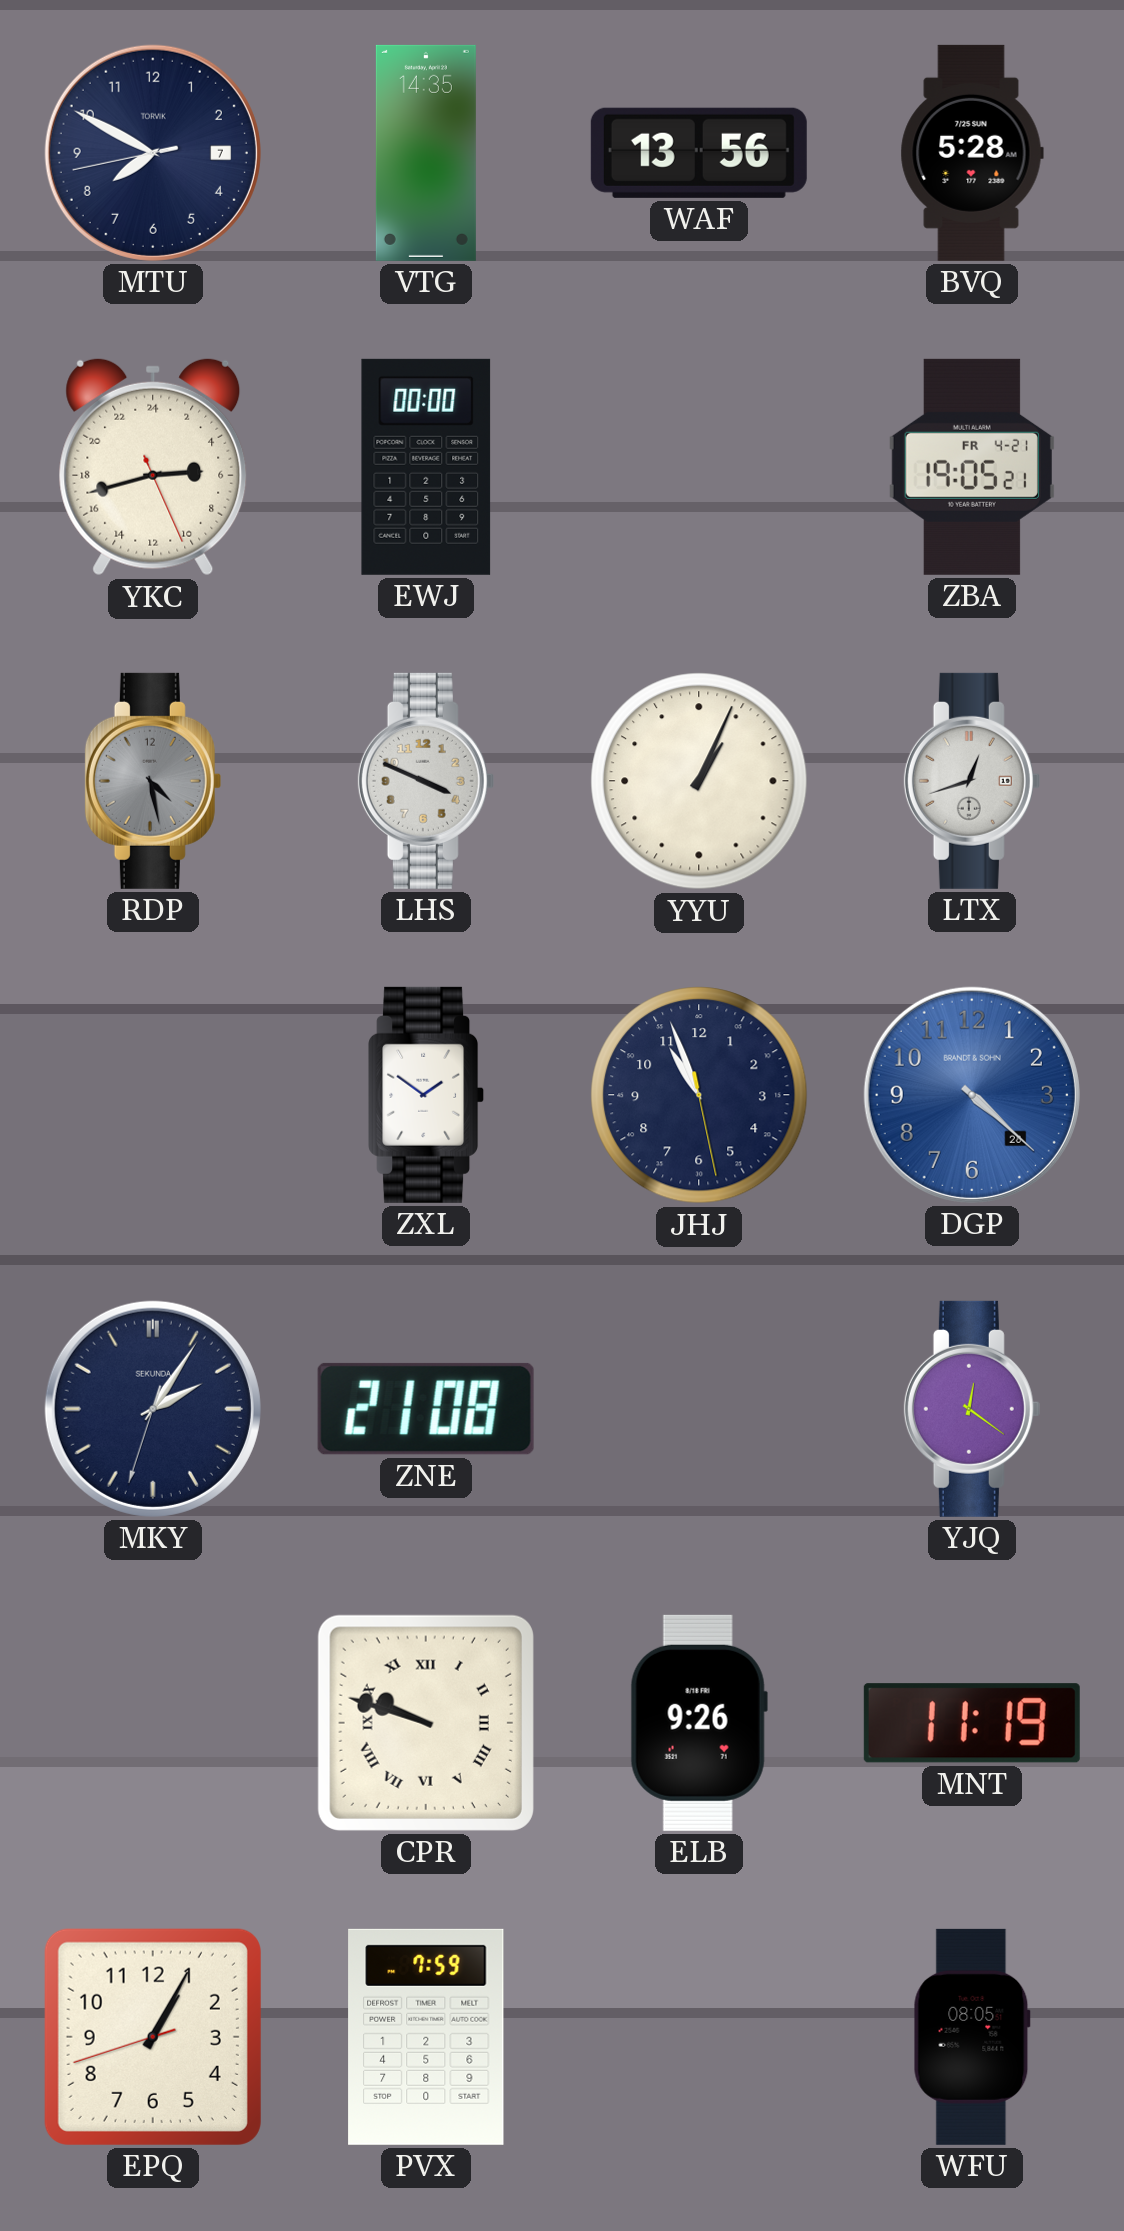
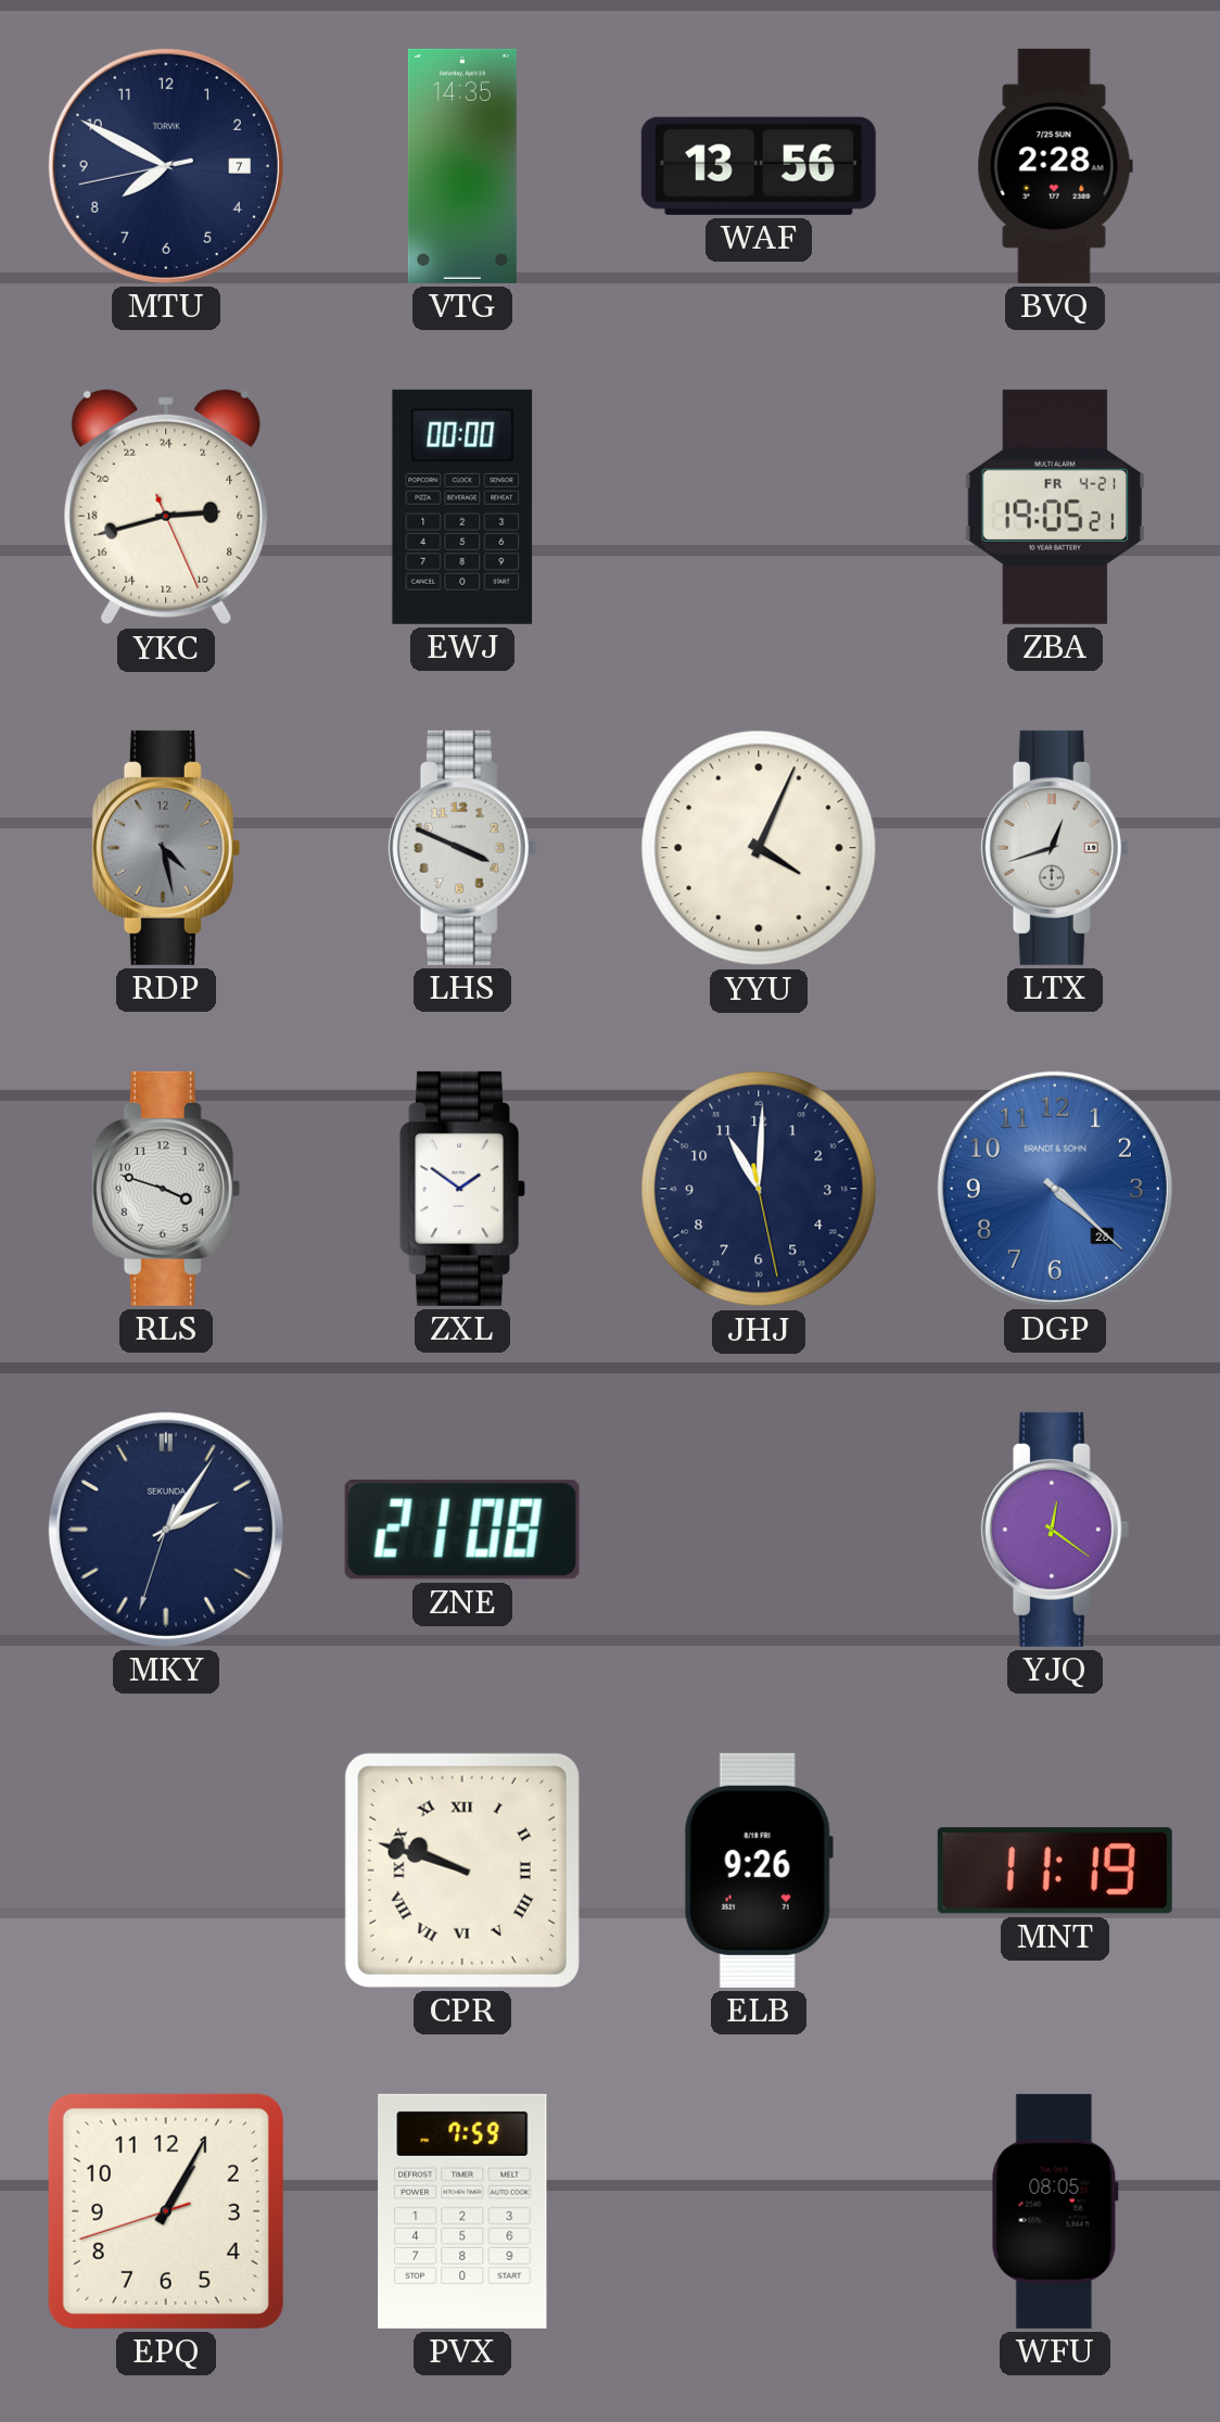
BVQ: 5:28 -> 2:28 (1055, 166)
YYU: 1:04 -> 4:04 (759, 848)
RLS: none -> 3:48 (166, 1189)
JHJ: 10:56 -> 11:00 (759, 1189)
